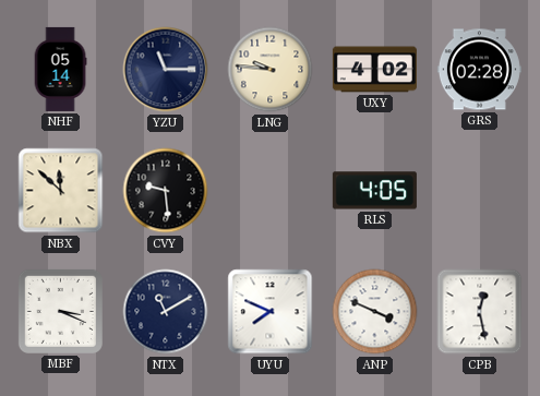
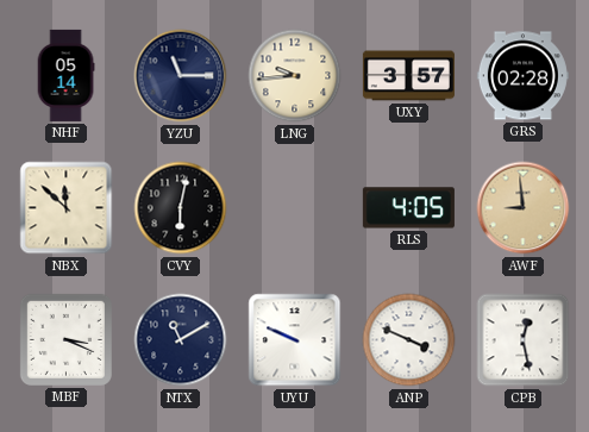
LNG: 9:46 -> 9:44 (295, 76)
UXY: 4:02 -> 3:57 (408, 76)
CVY: 9:29 -> 6:02 (181, 208)
AWF: none -> 8:59 (524, 208)
UYU: 7:49 -> 9:49 (295, 340)
